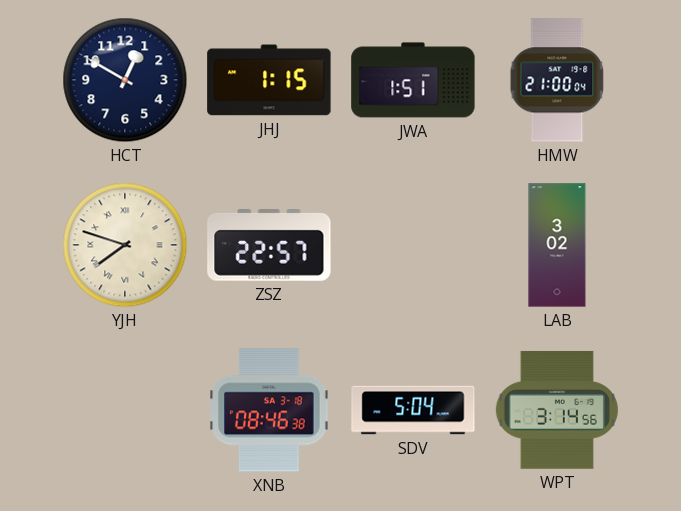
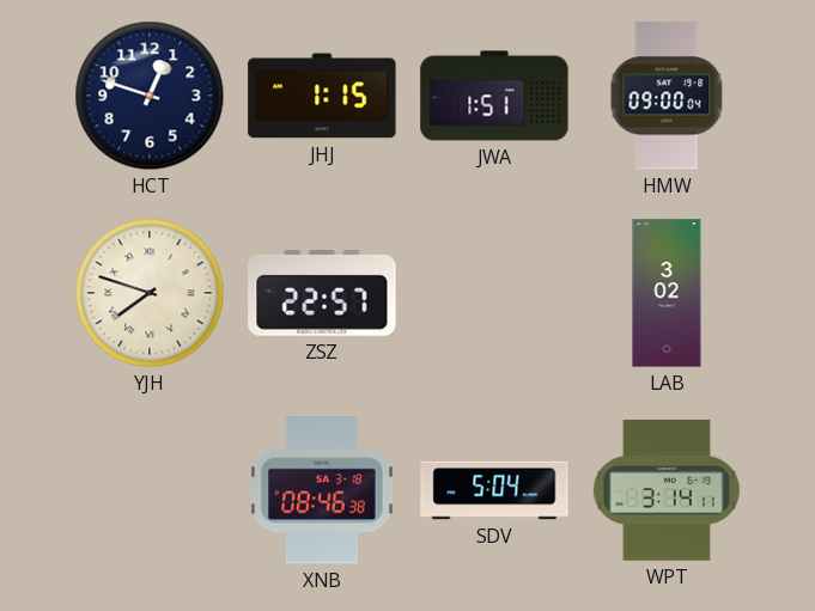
HCT: 12:50 -> 12:48 (150, 96)
HMW: 21:00 -> 09:00 (667, 96)
WPT: 3:14:56 -> 3:14:11 (667, 490)
